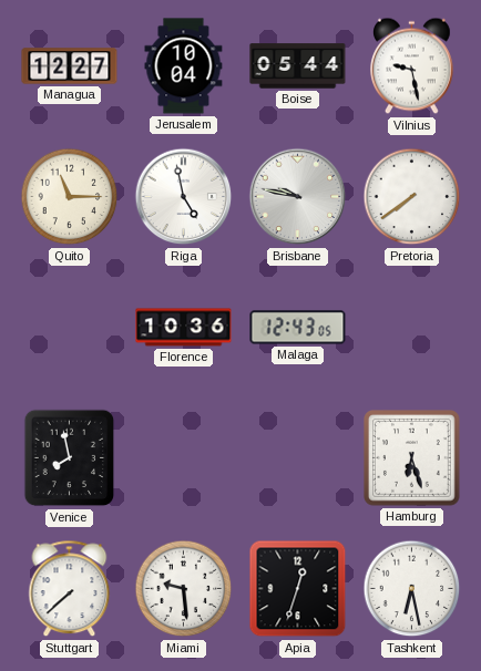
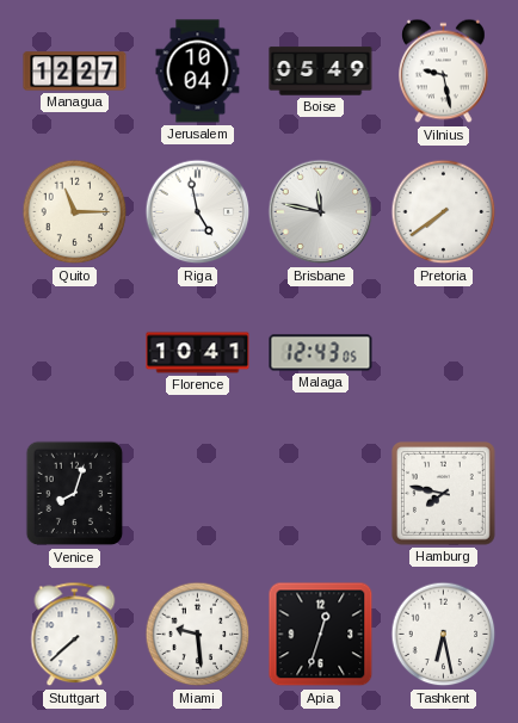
Boise: 05:44 -> 05:49 (321, 72)
Brisbane: 9:47 -> 11:47 (321, 212)
Florence: 10:36 -> 10:41 (198, 353)
Venice: 7:58 -> 8:03 (75, 494)
Hamburg: 6:27 -> 7:47 (444, 494)
